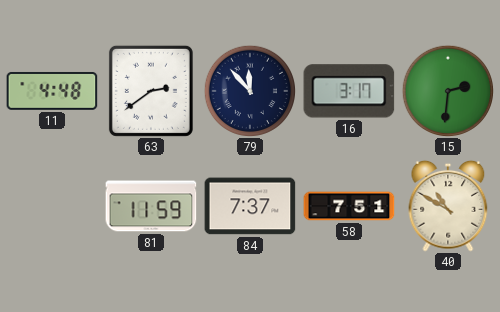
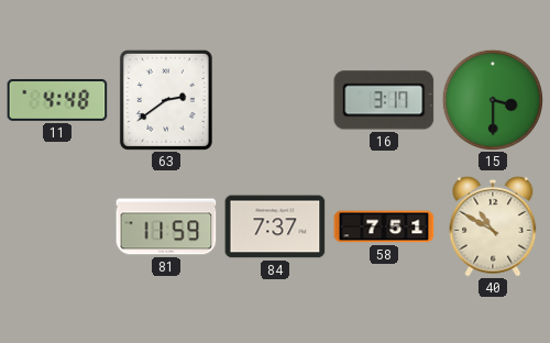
79: 11:53 -> none (249, 90)
15: 2:31 -> 3:30 (492, 99)
